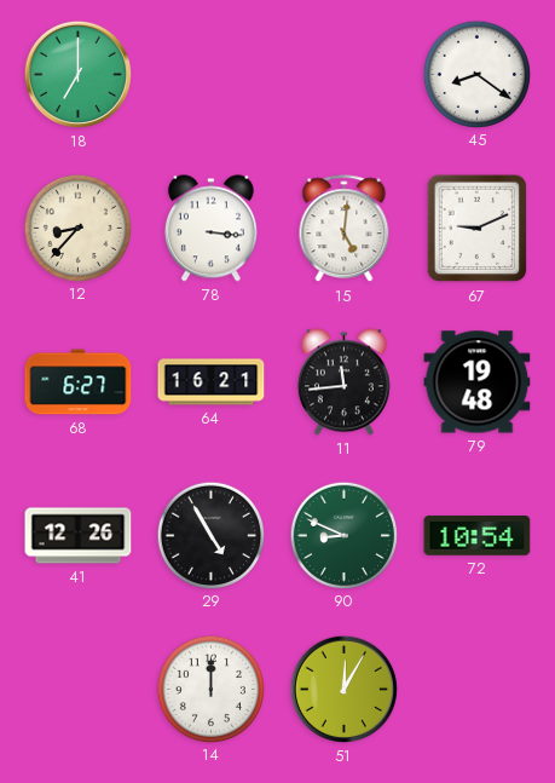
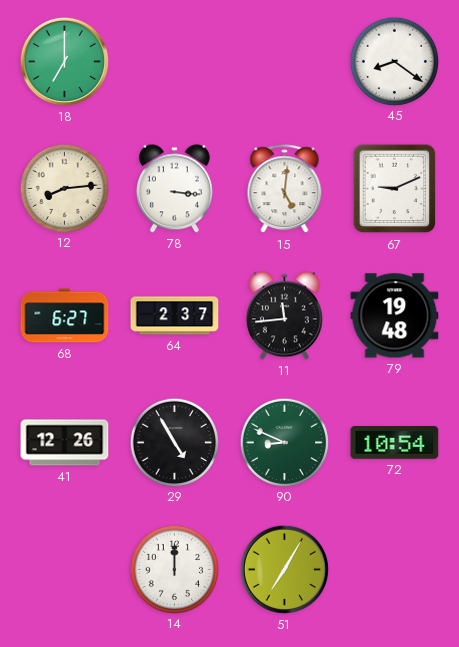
12: 8:37 -> 8:14 (64, 188)
64: 16:21 -> 2:37 (175, 316)
51: 12:05 -> 7:05 (284, 569)
